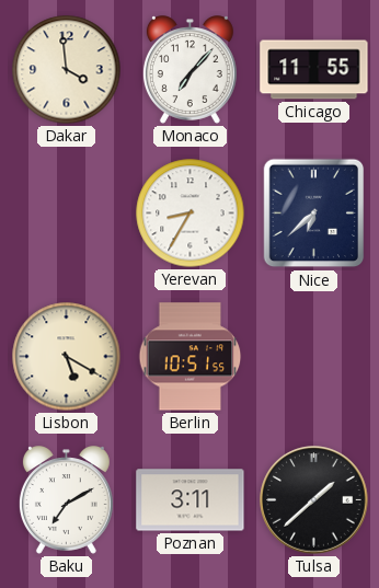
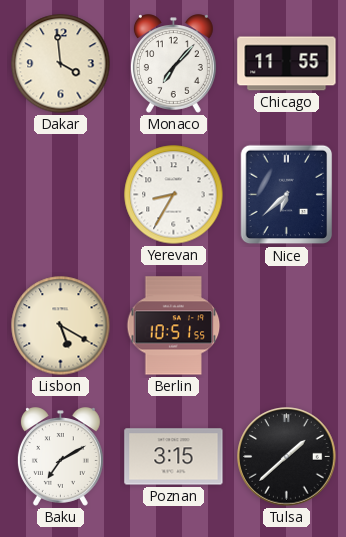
Poznan: 3:11 -> 3:15 (174, 457)
